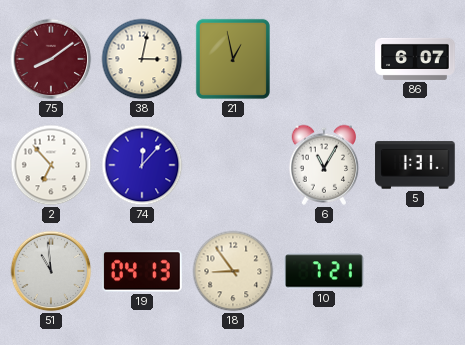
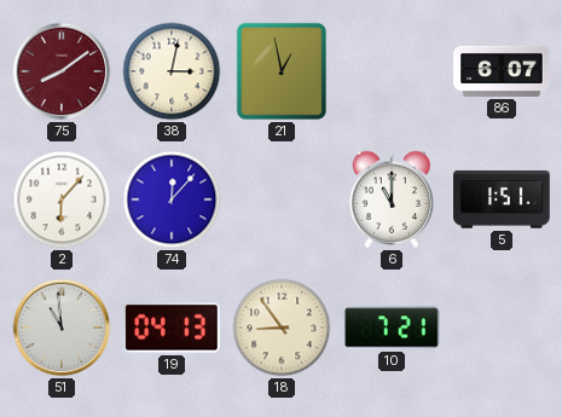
2: 6:53 -> 6:07 (62, 199)
6: 11:05 -> 11:00 (392, 199)
5: 1:31 -> 1:51 (502, 199)
